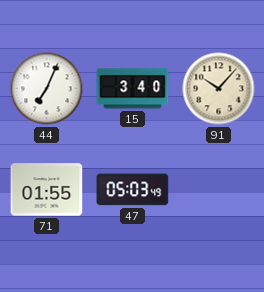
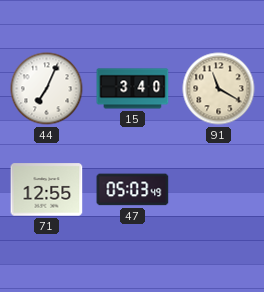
91: 10:07 -> 11:20 (219, 89)
71: 01:55 -> 12:55 (47, 190)
